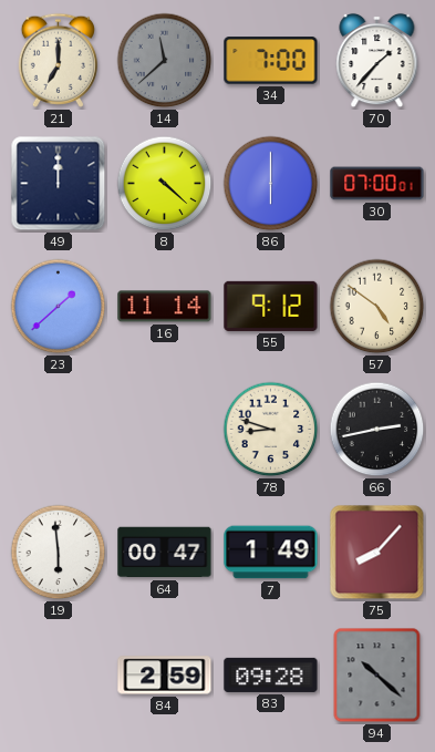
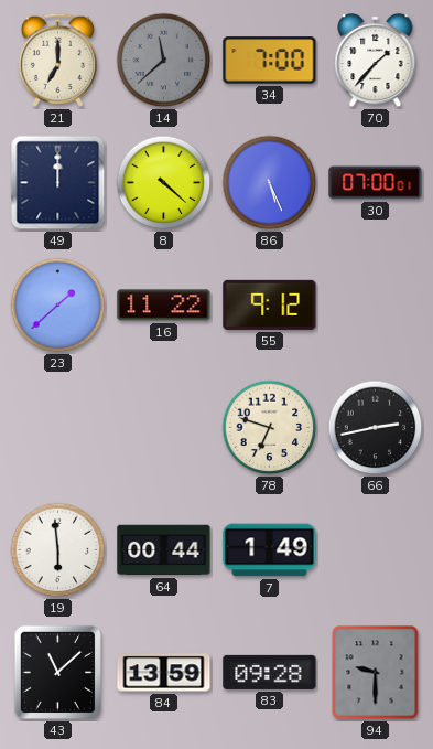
86: 6:00 -> 5:26 (270, 183)
16: 11:14 -> 11:22 (164, 306)
57: 4:51 -> none (377, 307)
78: 8:48 -> 6:48 (270, 428)
64: 00:47 -> 00:44 (164, 550)
75: 8:07 -> none (377, 553)
43: none -> 11:08 (57, 672)
84: 2:59 -> 13:59 (164, 673)
94: 10:22 -> 9:30 (376, 673)
